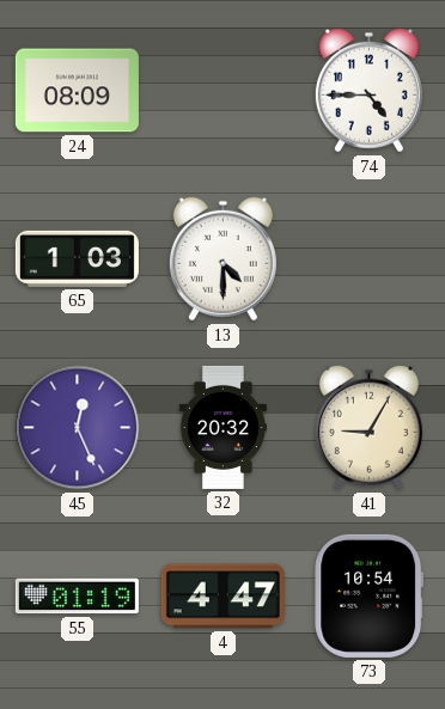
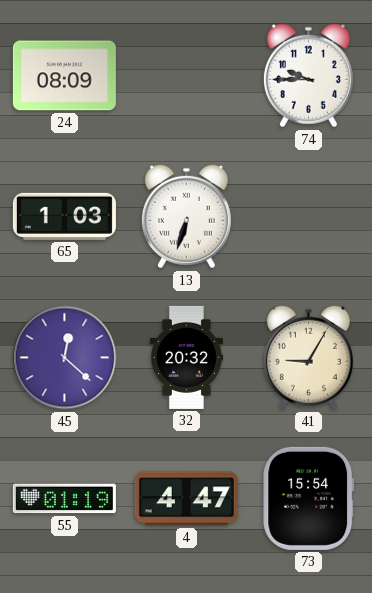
74: 4:45 -> 9:45 (308, 76)
13: 4:30 -> 6:33 (186, 217)
45: 12:26 -> 12:22 (65, 358)
73: 10:54 -> 15:54 (309, 498)
